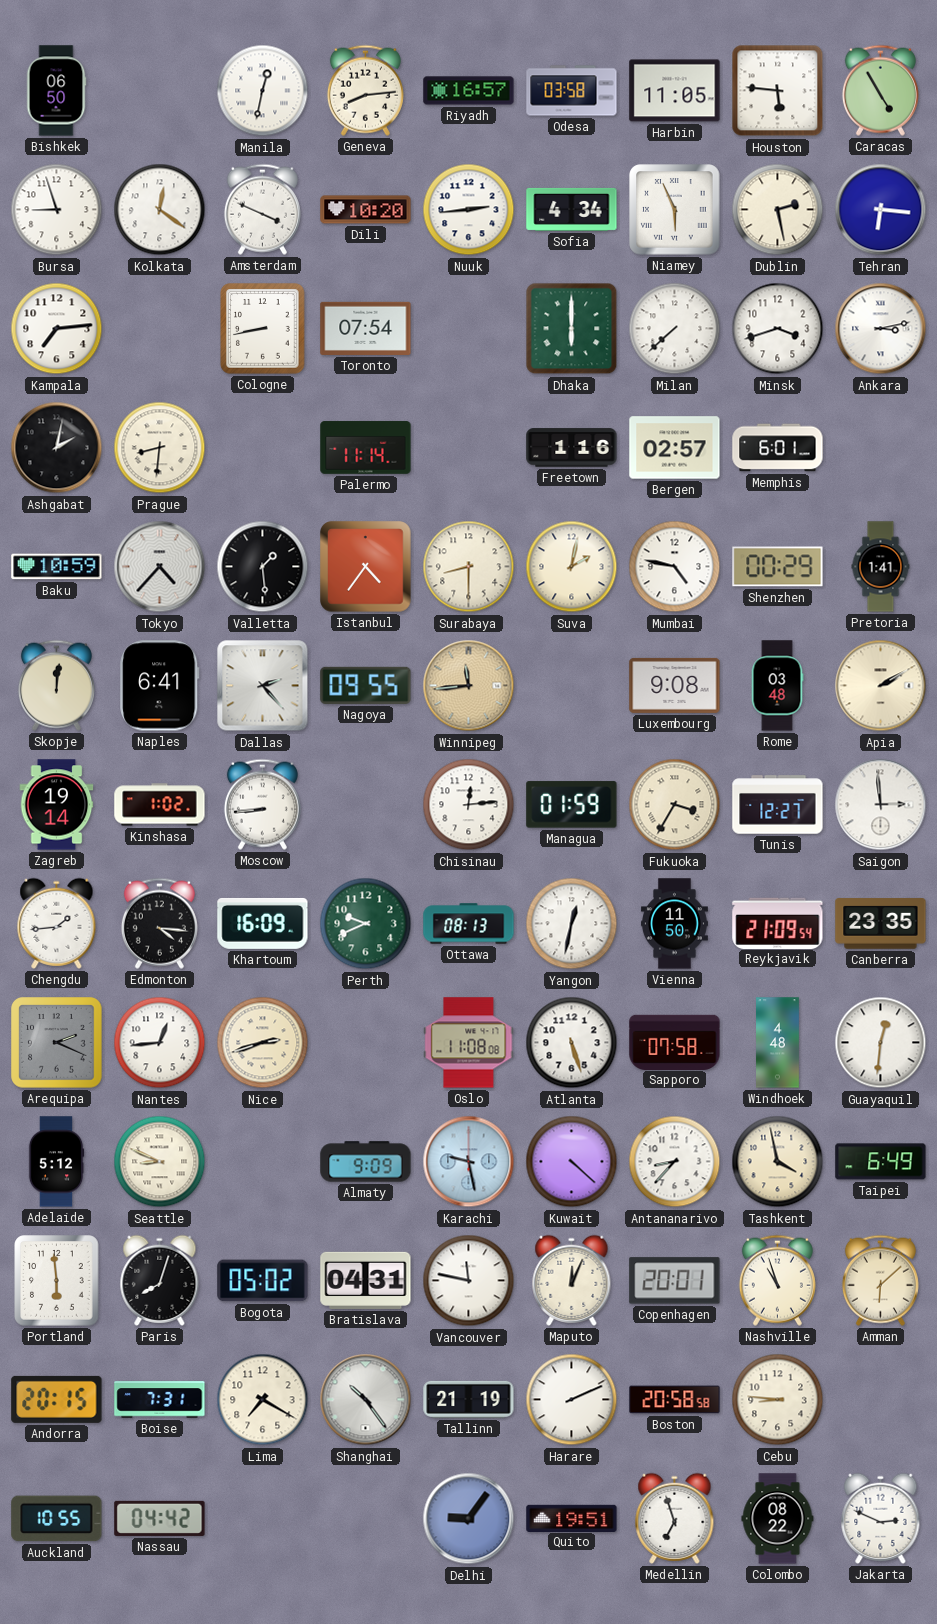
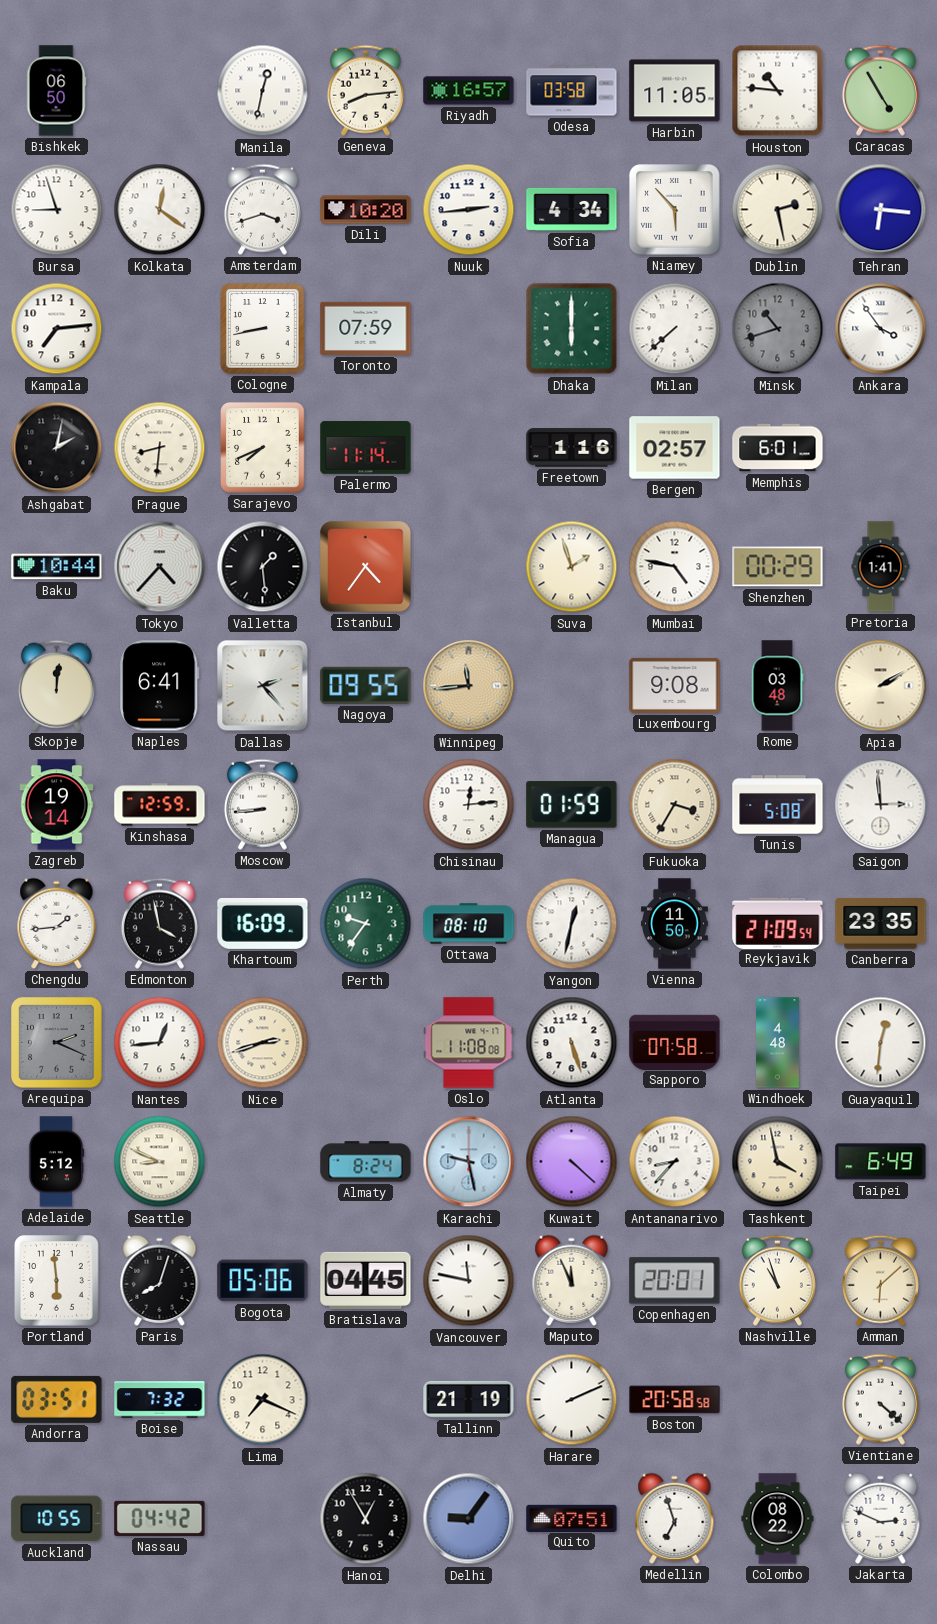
Houston: 5:46 -> 10:46 (778, 91)
Amsterdam: 3:49 -> 3:42 (262, 209)
Niamey: 5:56 -> 5:53 (675, 210)
Toronto: 07:54 -> 07:59 (366, 328)
Minsk: 3:42 -> 10:42 (778, 329)
Minsk dial: white -> grey (778, 329)
Ankara: 3:13 -> 3:54 (881, 329)
Sarajevo: none -> 7:41 (263, 448)
Baku: 10:59 -> 10:44 (57, 567)
Surabaya: 8:30 -> none (469, 567)
Suva: 2:02 -> 1:57 (572, 567)
Kinshasa: 1:02 -> 12:59 (160, 805)
Tunis: 12:27 -> 5:08 (778, 805)
Edmonton: 4:16 -> 3:58 (159, 923)
Perth: 9:41 -> 9:36 (366, 924)
Ottawa: 08:13 -> 08:10 (469, 924)
Almaty: 9:09 -> 8:24 (366, 1162)
Bogota: 05:02 -> 05:06 (263, 1281)
Bratislava: 04:31 -> 04:45 (366, 1280)
Maputo: 12:04 -> 11:56 (572, 1280)
Andorra: 20:15 -> 03:51 (57, 1399)
Boise: 7:31 -> 7:32 (160, 1400)
Lima: 7:20 -> 7:19 (263, 1400)
Shanghai: 10:24 -> none (366, 1400)
Cebu: 8:46 -> none (778, 1400)
Vientiane: none -> 4:22 (880, 1399)
Hanoi: none -> 12:55 (366, 1519)
Quito: 19:51 -> 07:51 (572, 1518)
